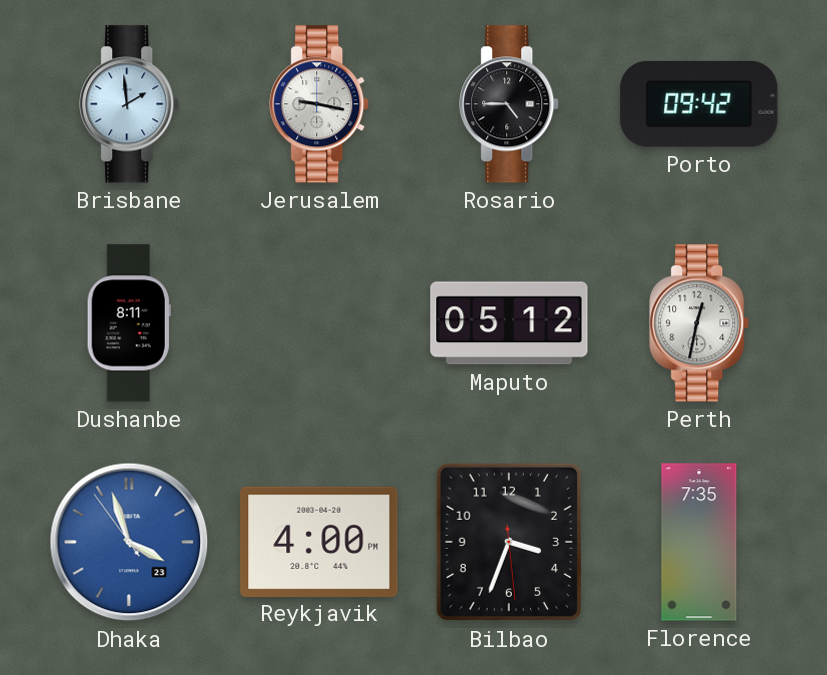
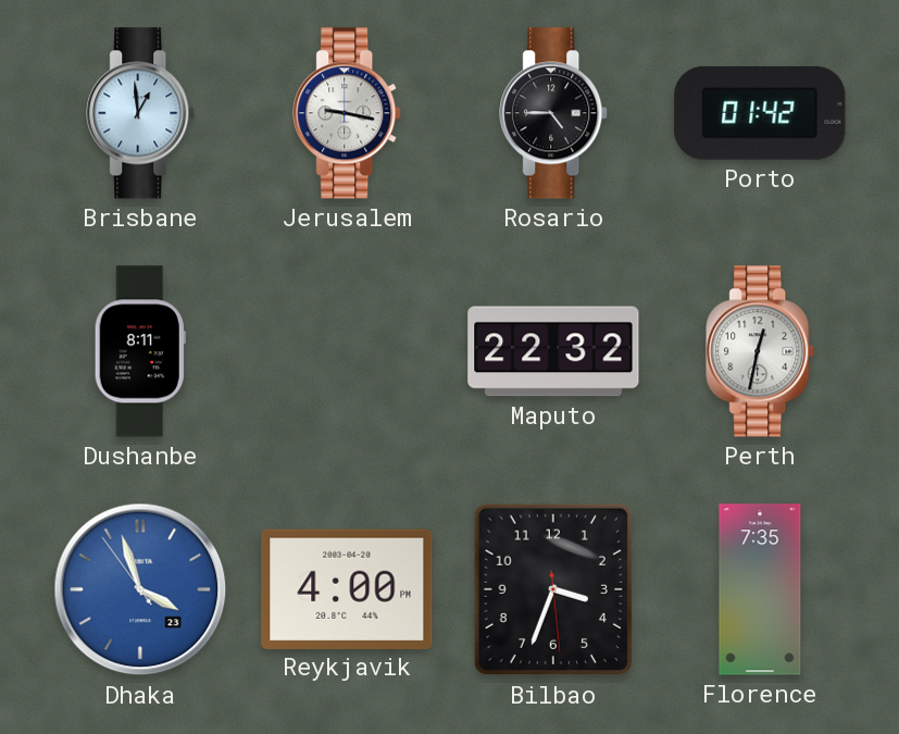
Brisbane: 1:59 -> 12:59 (141, 113)
Porto: 09:42 -> 01:42 (760, 113)
Maputo: 05:12 -> 22:32 (553, 351)
